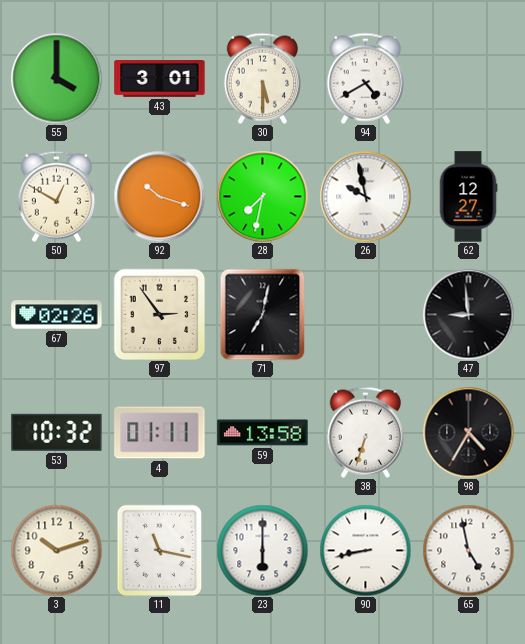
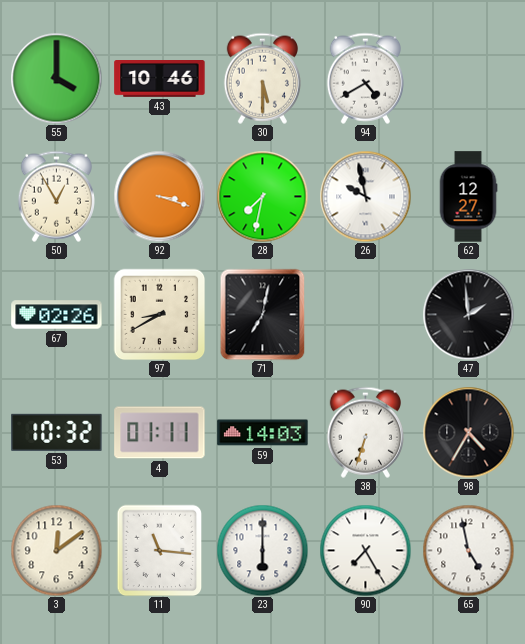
43: 3:01 -> 10:46 (160, 79)
50: 12:50 -> 12:55 (56, 196)
92: 10:18 -> 3:18 (159, 196)
97: 2:54 -> 8:40 (159, 314)
47: 8:59 -> 1:59 (468, 314)
59: 13:58 -> 14:03 (263, 433)
3: 10:12 -> 12:09 (56, 550)
11: 11:17 -> 11:16 (160, 550)
90: 8:43 -> 7:25 (365, 550)
